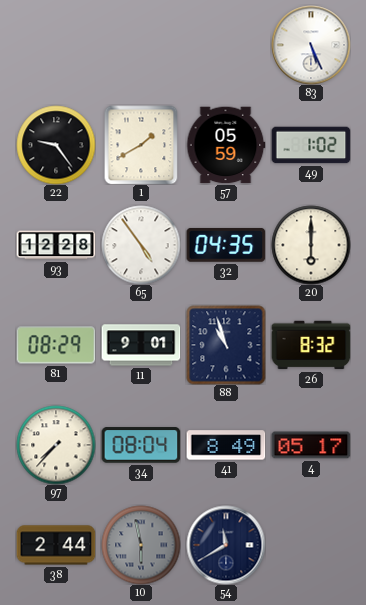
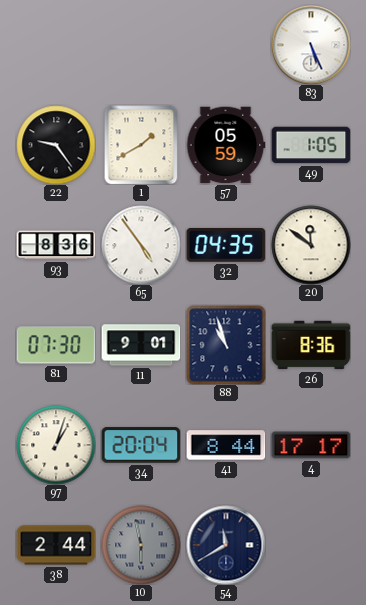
49: 1:02 -> 1:05 (311, 145)
93: 12:28 -> 8:36 (56, 245)
20: 6:00 -> 11:51 (311, 245)
81: 08:29 -> 07:30 (56, 345)
26: 8:32 -> 8:36 (311, 345)
97: 7:37 -> 1:03 (56, 445)
34: 08:04 -> 20:04 (141, 445)
41: 8:49 -> 8:44 (226, 445)
4: 05:17 -> 17:17 (311, 445)
